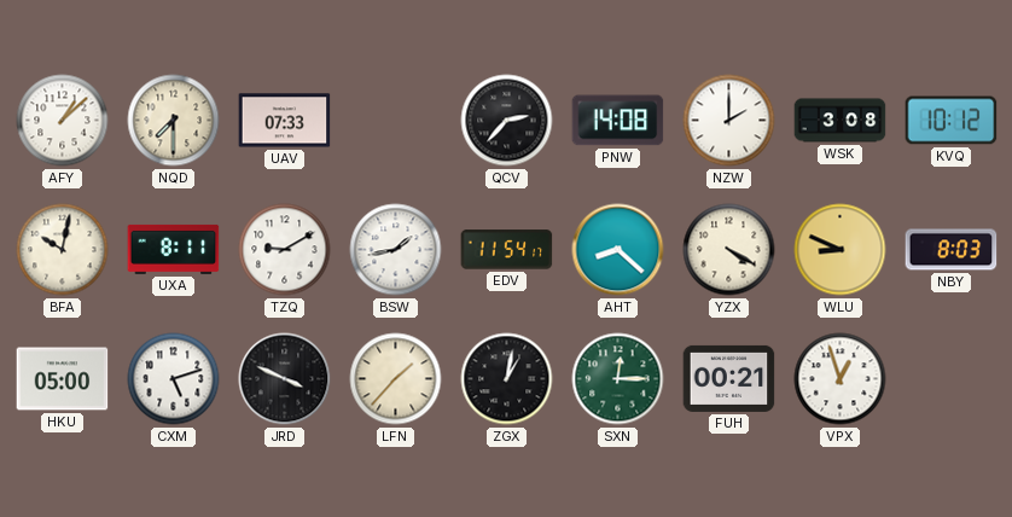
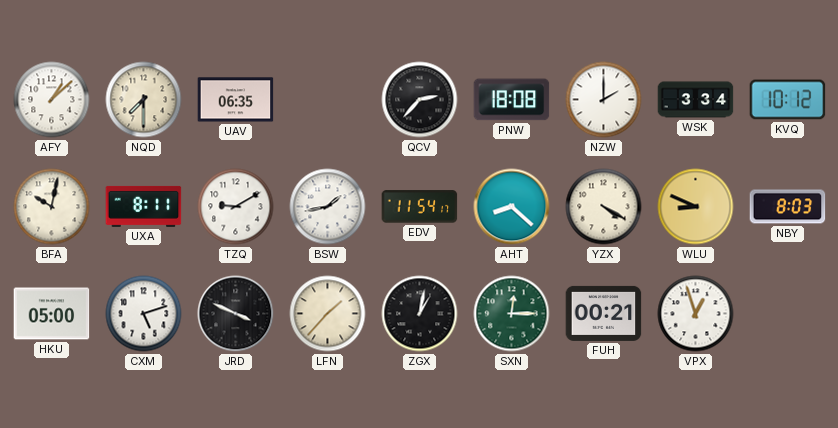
UAV: 07:33 -> 06:35 (236, 100)
PNW: 14:08 -> 18:08 (512, 100)
WSK: 3:08 -> 3:34 (696, 100)
